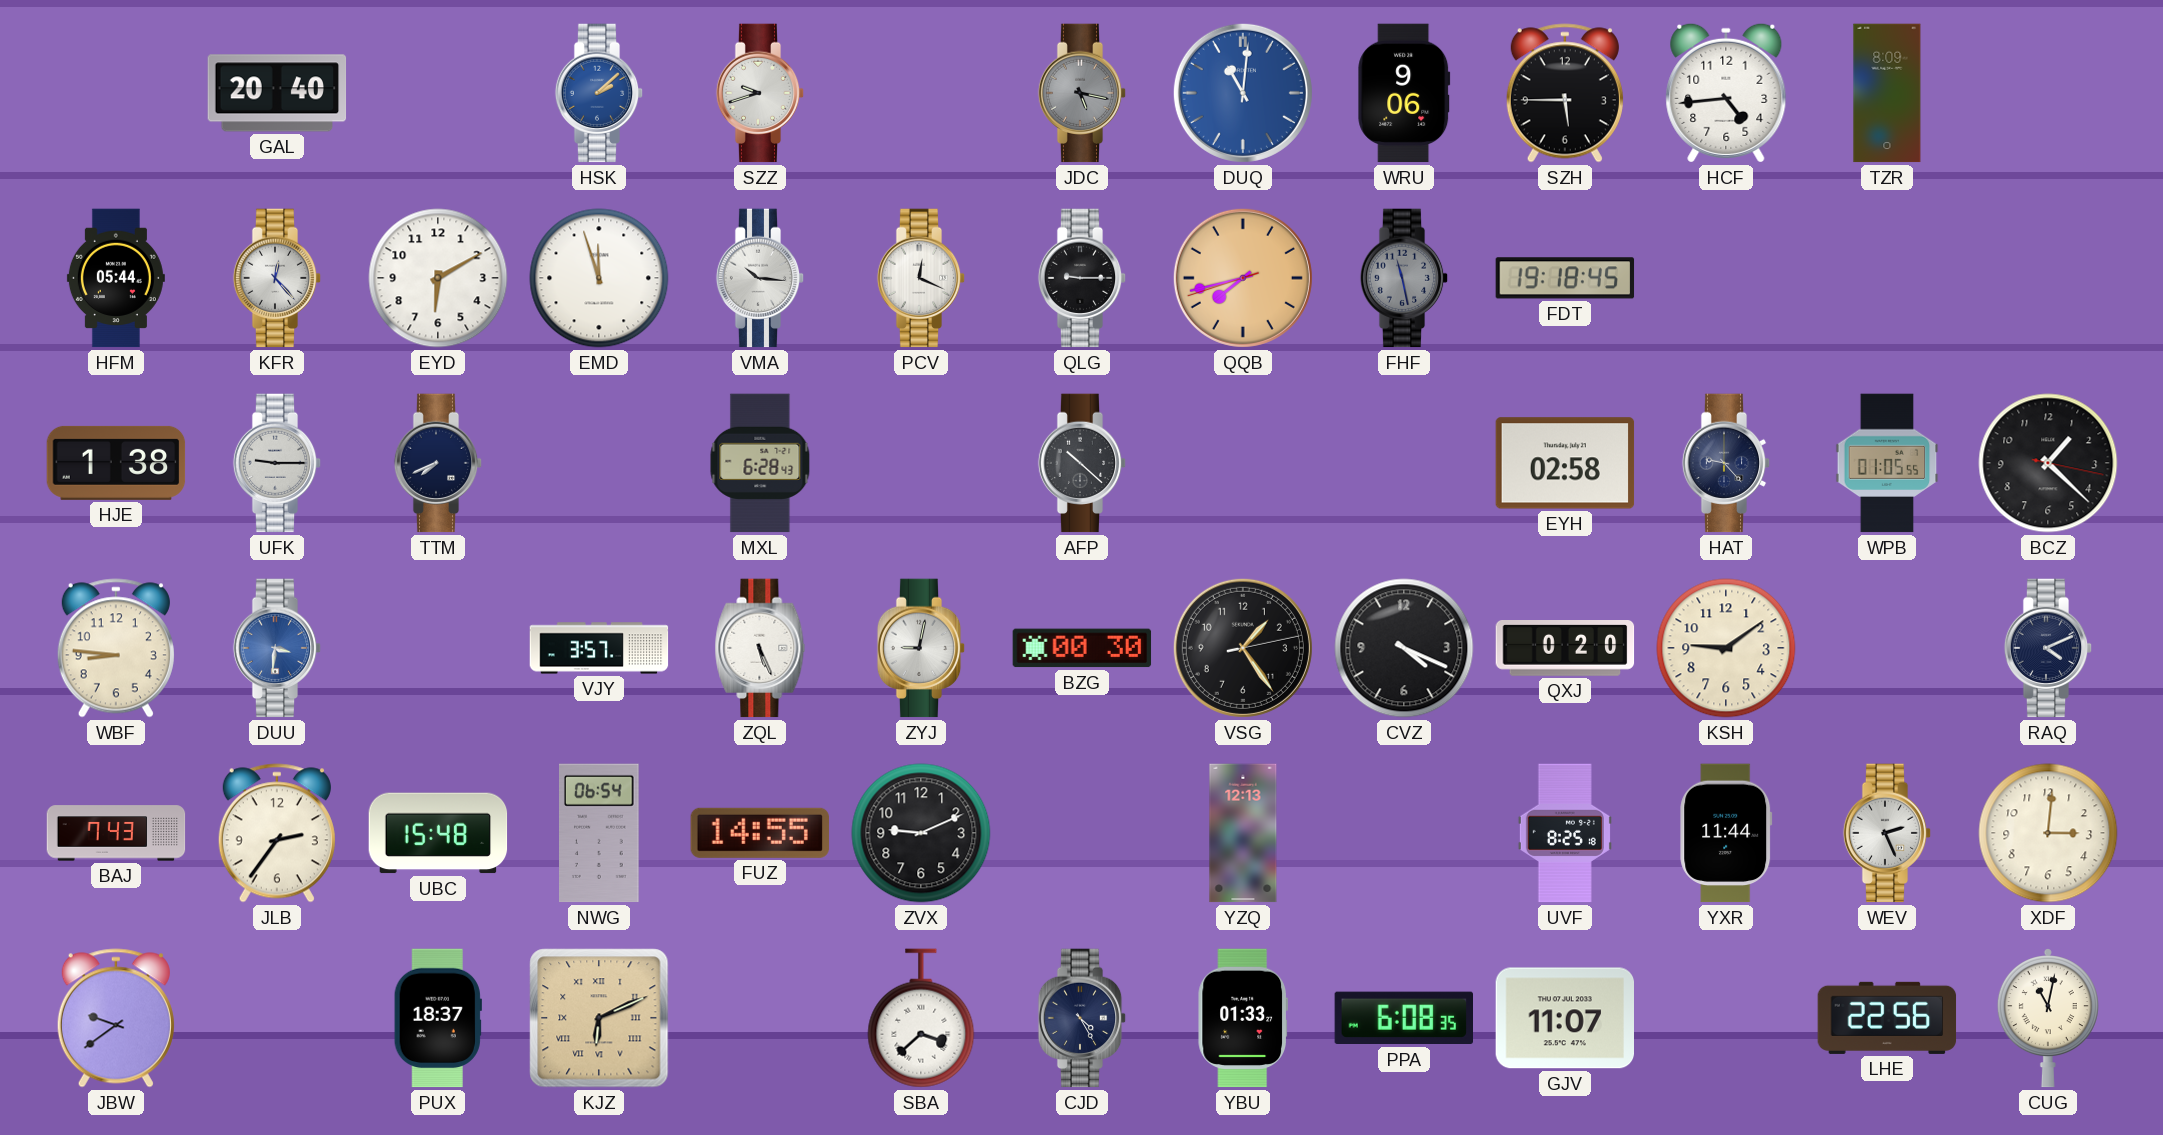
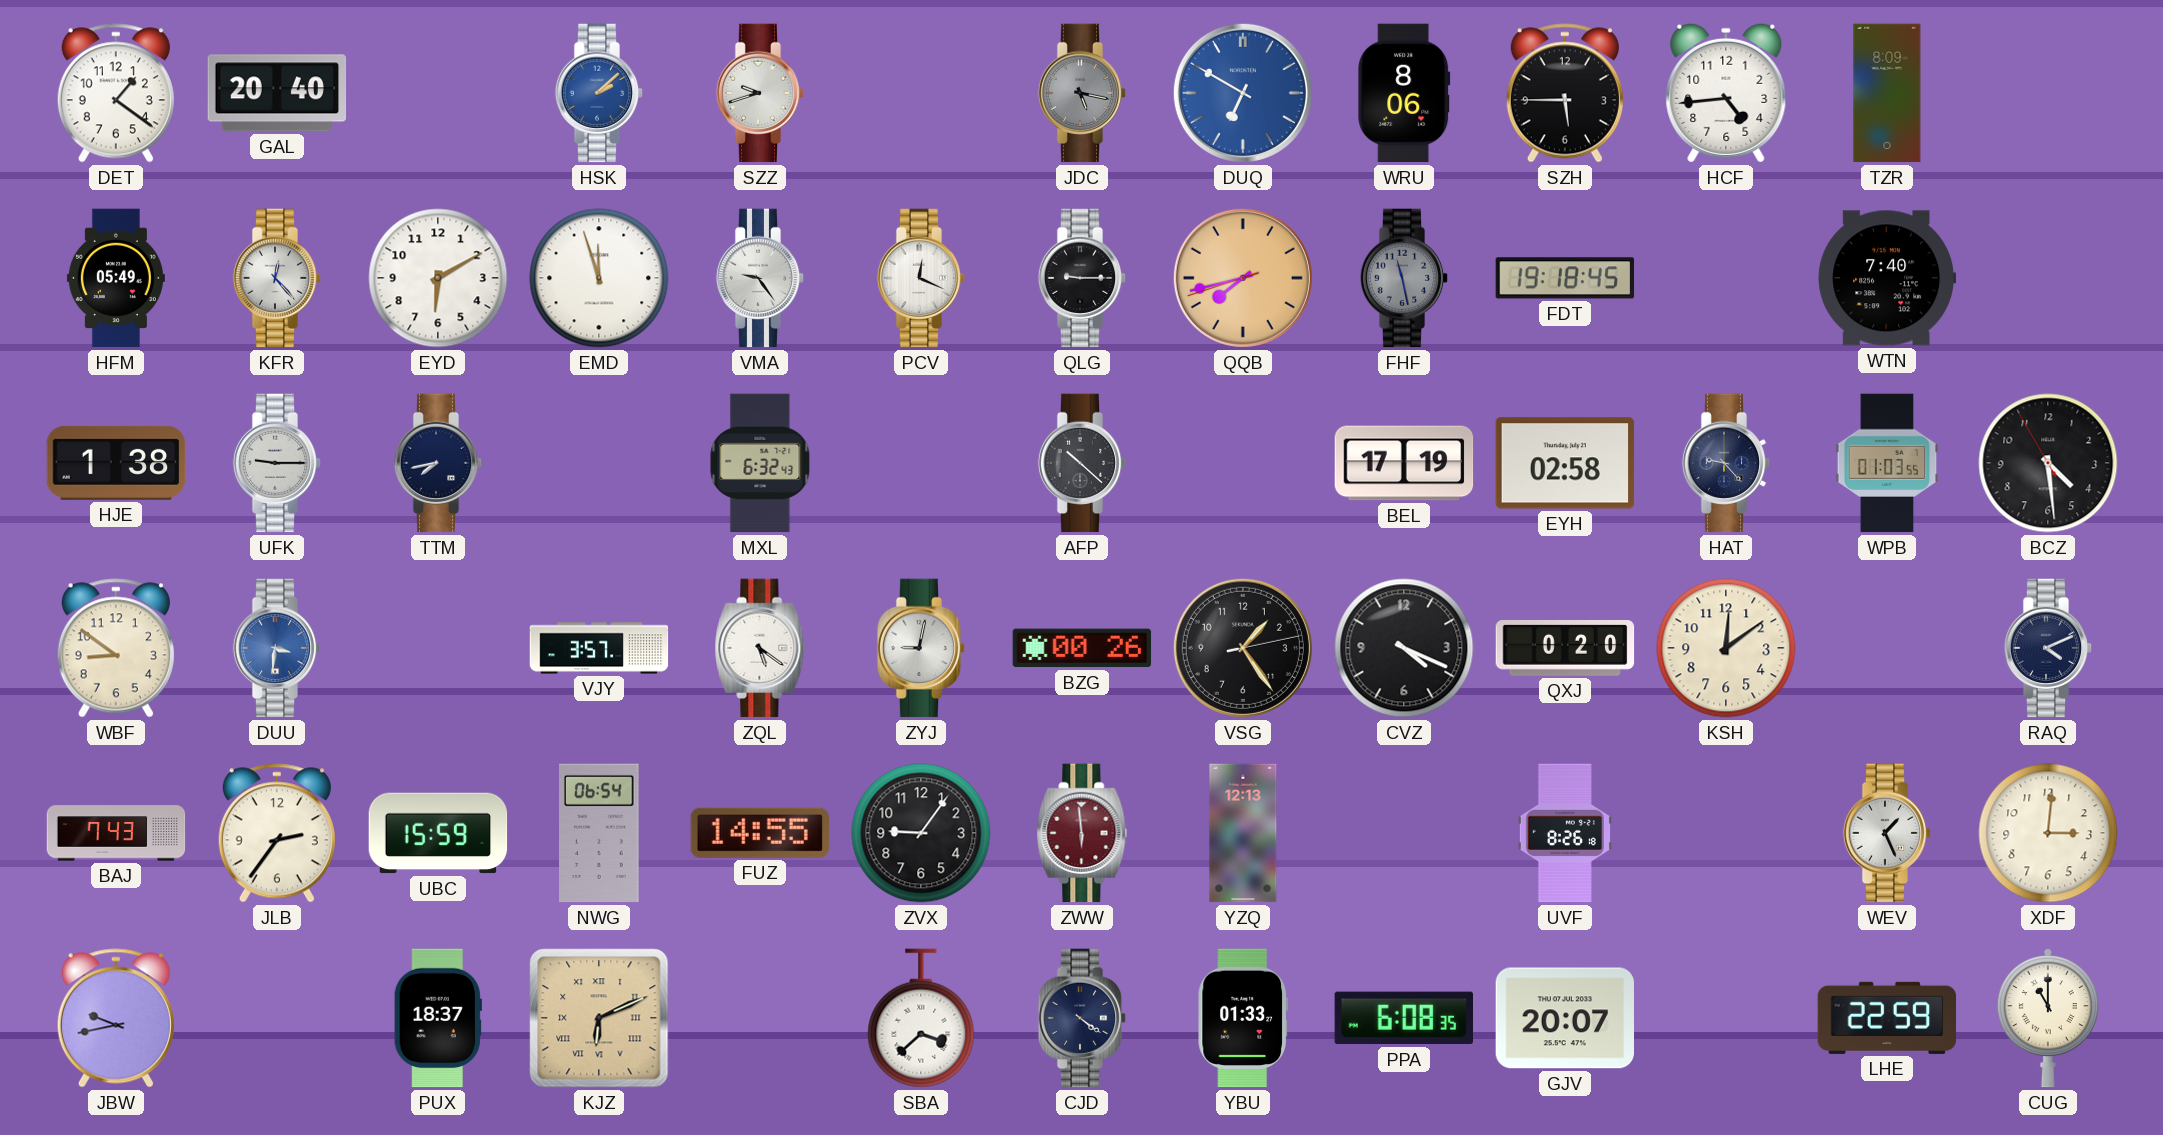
DET: none -> 1:21 (116, 93)
DUQ: 11:01 -> 6:50 (1243, 93)
WRU: 9:06 -> 8:06 (1404, 93)
HFM: 05:44 -> 05:49 (116, 278)
VMA: 10:16 -> 9:24 (760, 278)
WTN: none -> 7:40 (1887, 278)
TTM: 7:41 -> 7:43 (438, 463)
MXL: 6:28 -> 6:32 (760, 463)
BEL: none -> 17:19 (1404, 463)
WPB: 01:05 -> 01:03 (1887, 463)
BCZ: 1:22 -> 4:28 (2048, 463)
WBF: 8:46 -> 8:51 (116, 648)
ZQL: 5:26 -> 5:21 (760, 648)
BZG: 00:30 -> 00:26 (1082, 648)
KSH: 9:09 -> 12:09 (1726, 648)
UBC: 15:48 -> 15:59 (438, 833)
ZVX: 9:11 -> 9:06 (921, 833)
ZWW: none -> 5:59 (1082, 833)
UVF: 8:25 -> 8:26 (1565, 833)
YXR: 11:44 -> none (1726, 833)
WEV: 2:26 -> 1:26 (1887, 833)
JBW: 9:39 -> 9:43 (116, 1018)
CJD: 4:25 -> 4:21 (1082, 1018)
GJV: 11:07 -> 20:07 (1565, 1018)
LHE: 22:56 -> 22:59 (1887, 1018)
CUG: 11:02 -> 11:00 (2048, 1018)
